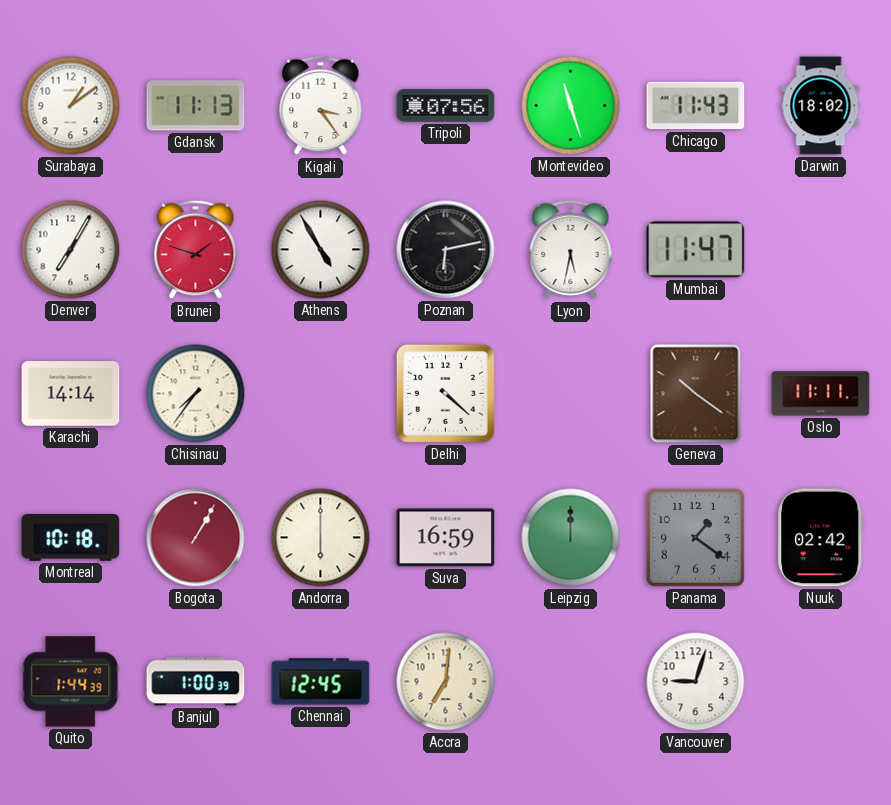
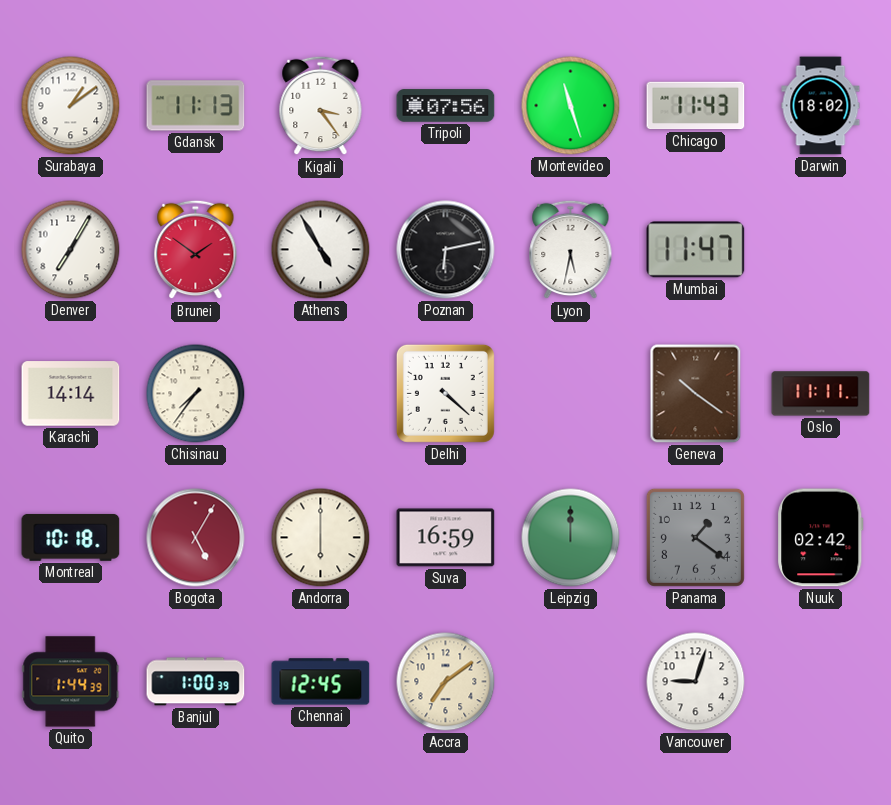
Brunei: 1:48 -> 1:51 (196, 250)
Bogota: 1:05 -> 5:05 (196, 538)
Accra: 7:01 -> 7:09 (446, 682)
